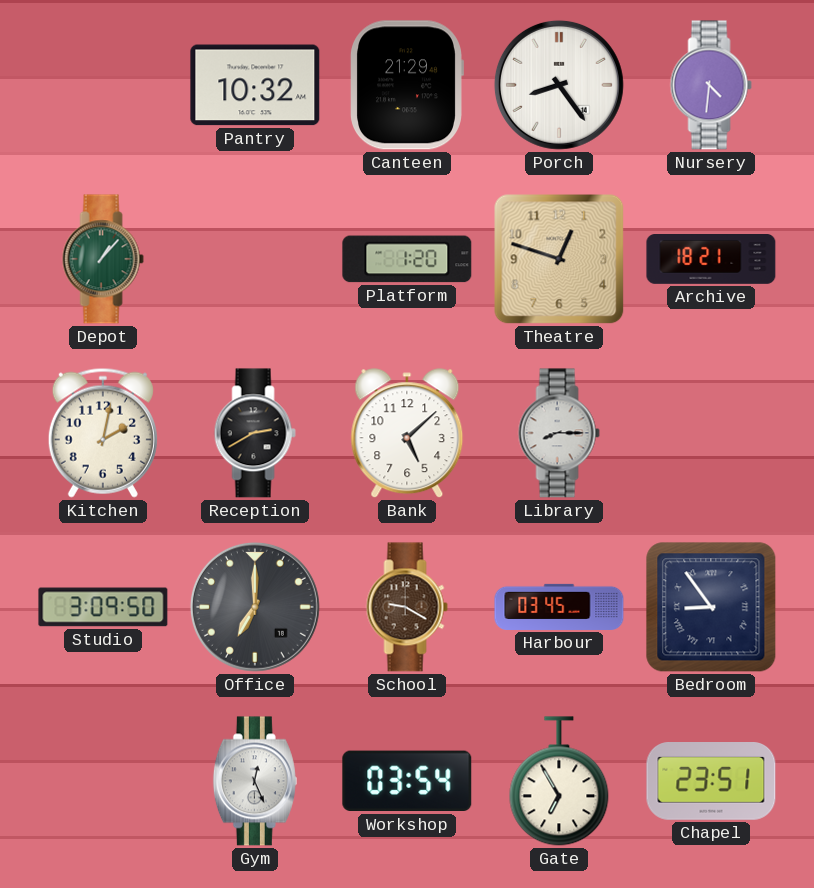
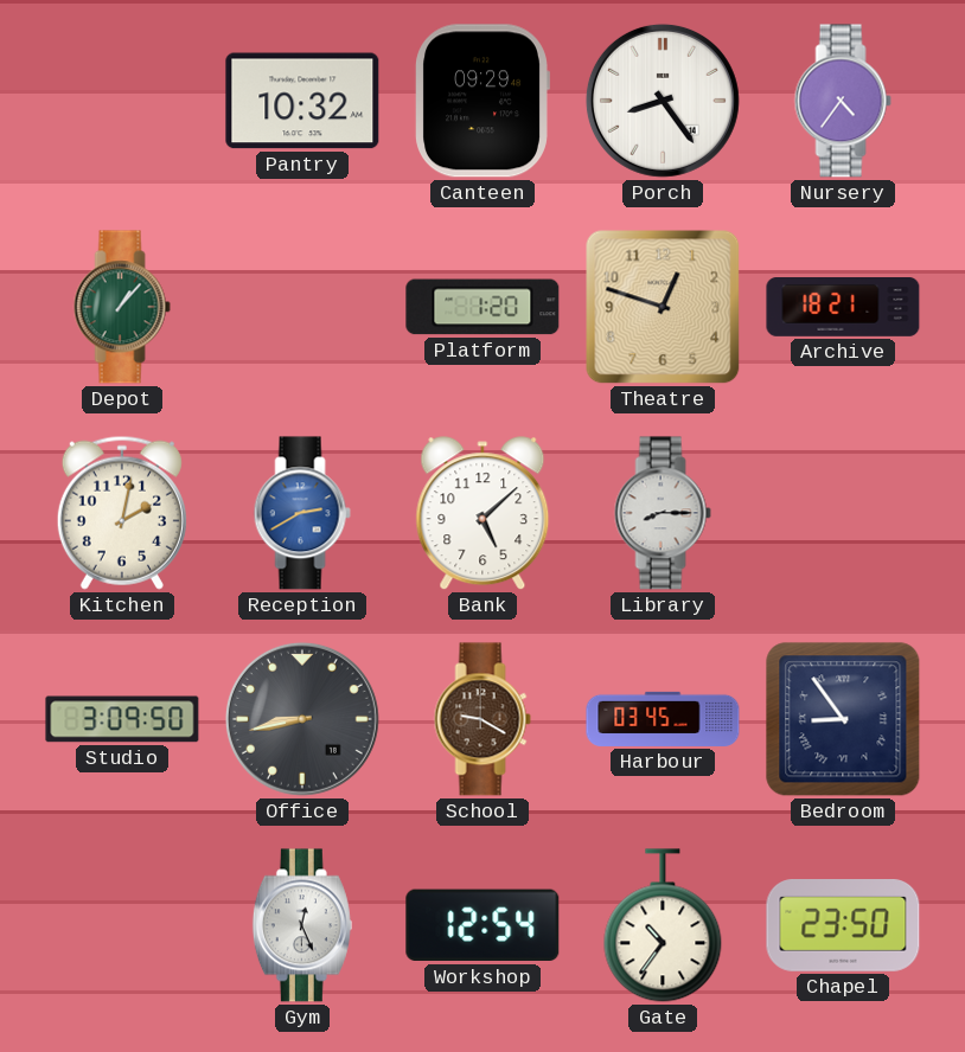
Canteen: 21:29 -> 09:29 (482, 101)
Nursery: 4:31 -> 4:36 (843, 101)
Reception dial: black -> blue (302, 513)
Office: 7:00 -> 8:43 (302, 719)
Workshop: 03:54 -> 12:54 (482, 925)
Gate: 6:55 -> 10:36 (663, 925)
Chapel: 23:51 -> 23:50 (843, 926)
